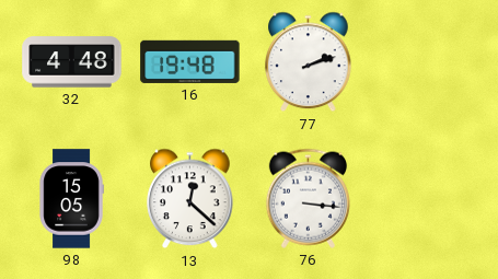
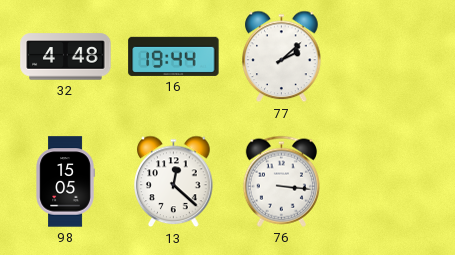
16: 19:48 -> 19:44 (174, 56)
77: 2:12 -> 2:08 (282, 57)
